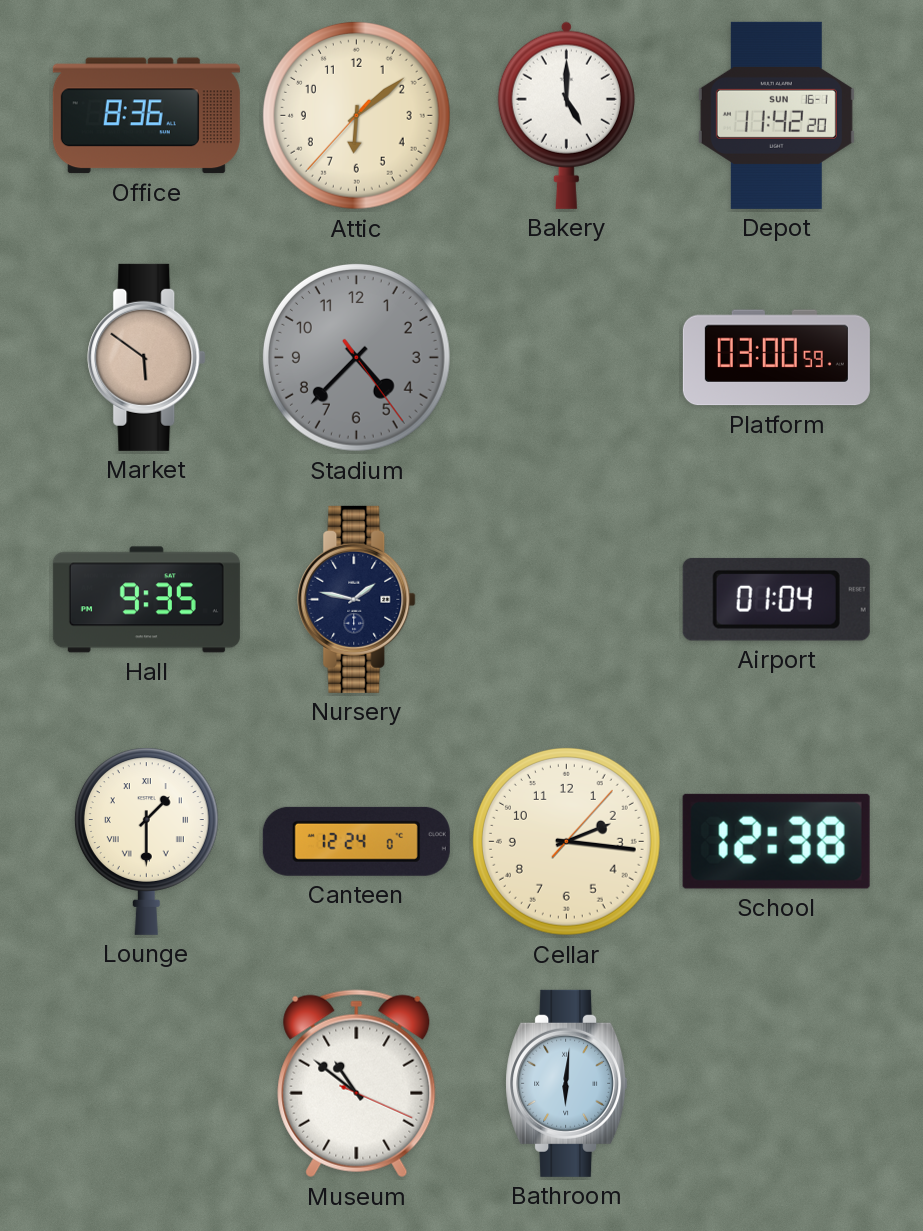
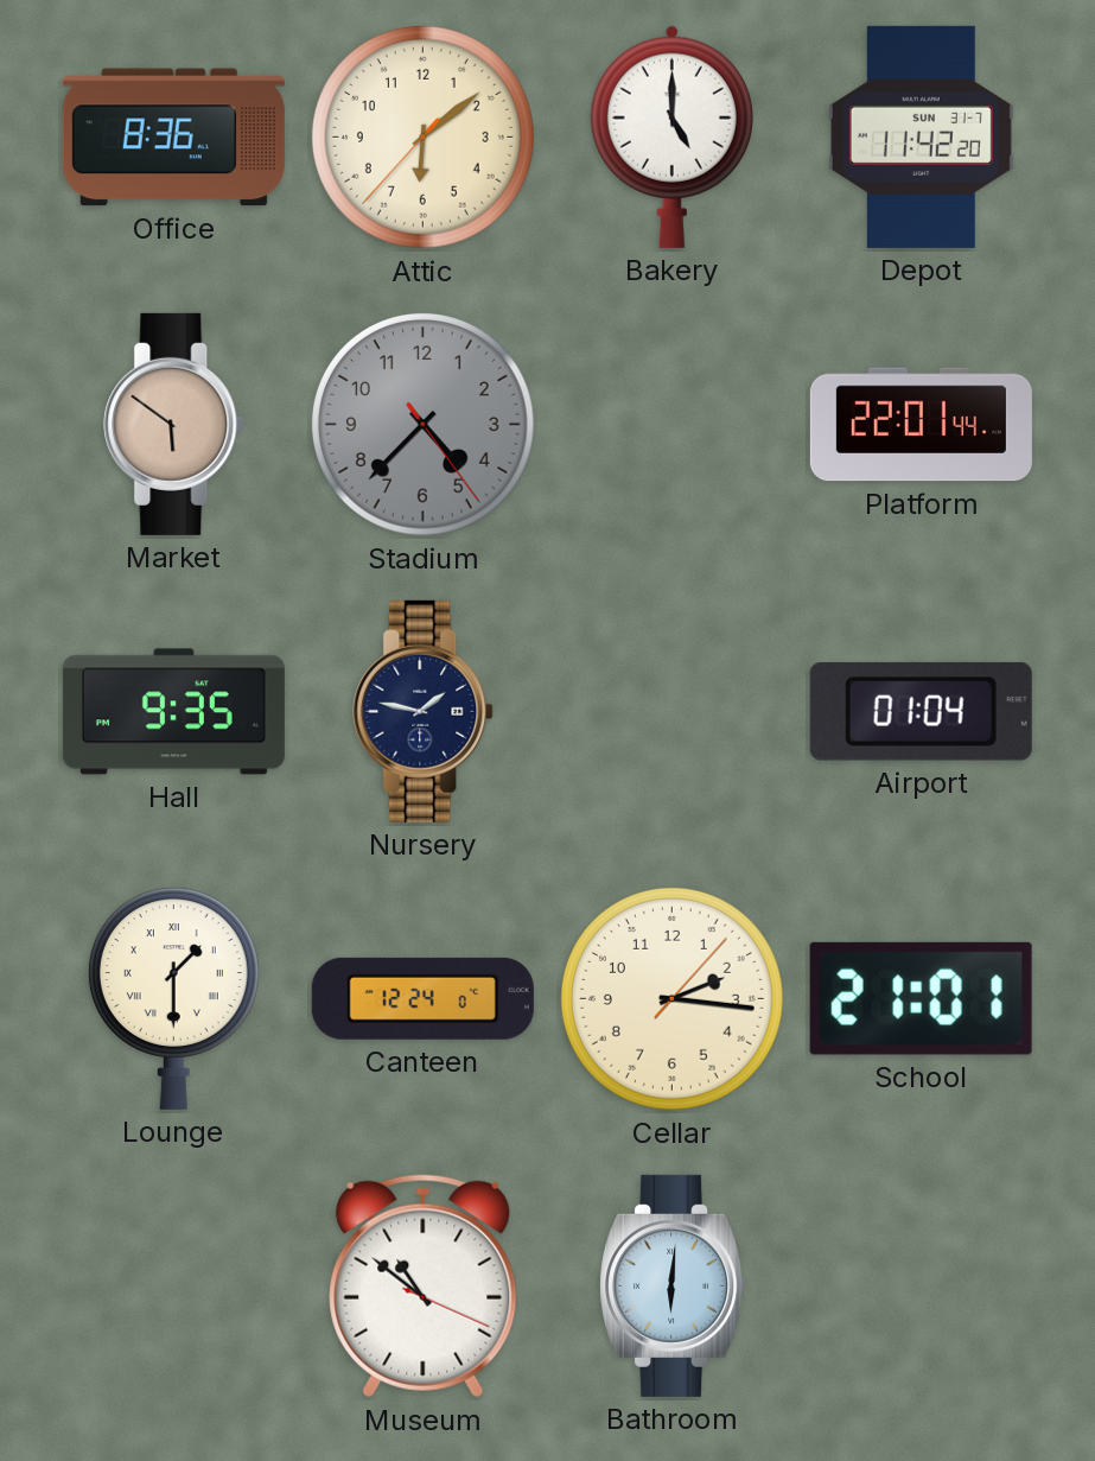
Depot date: SUN 16-1 -> SUN 31-7 (921, 136)
Platform: 03:00 -> 22:01 (921, 425)
School: 12:38 -> 21:01 (921, 998)
